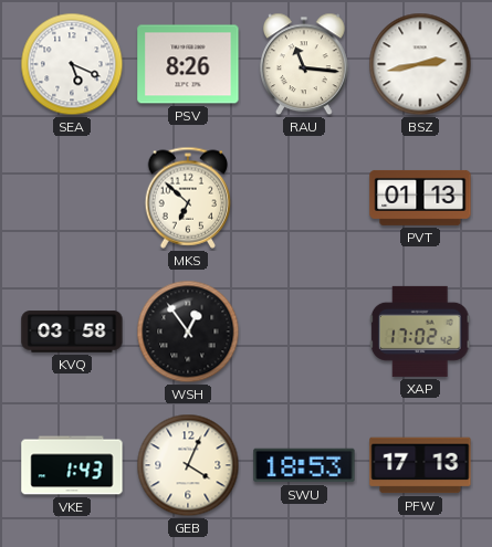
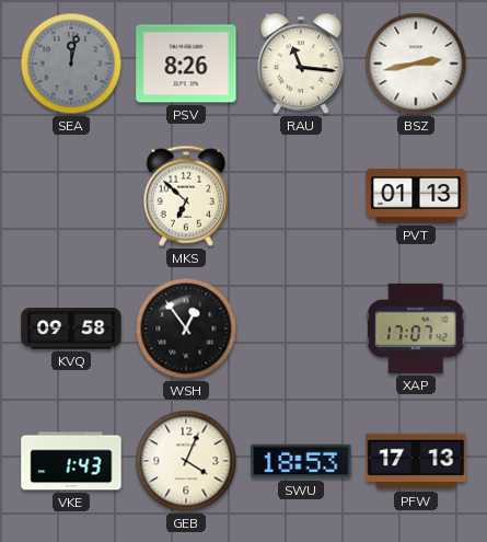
SEA: 5:19 -> 12:02 (71, 64)
SEA dial: white -> grey (71, 64)
KVQ: 03:58 -> 09:58 (71, 328)
XAP: 17:02 -> 17:07 (416, 328)
